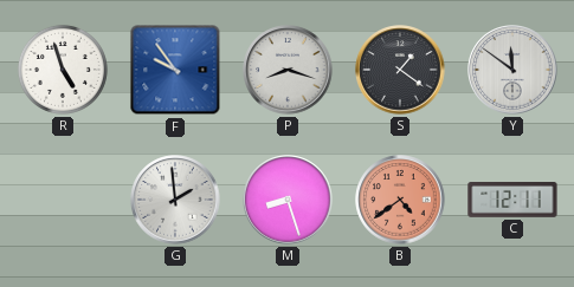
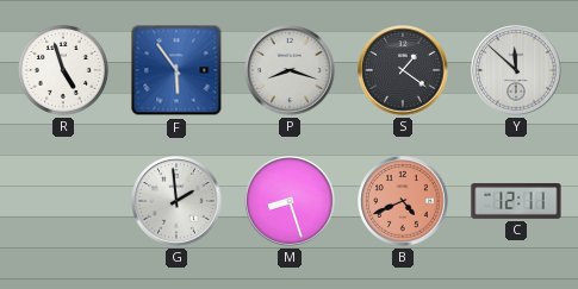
F: 9:54 -> 5:54 (176, 70)
Y: 11:51 -> 11:52 (516, 70)
B: 4:39 -> 4:41 (403, 201)
